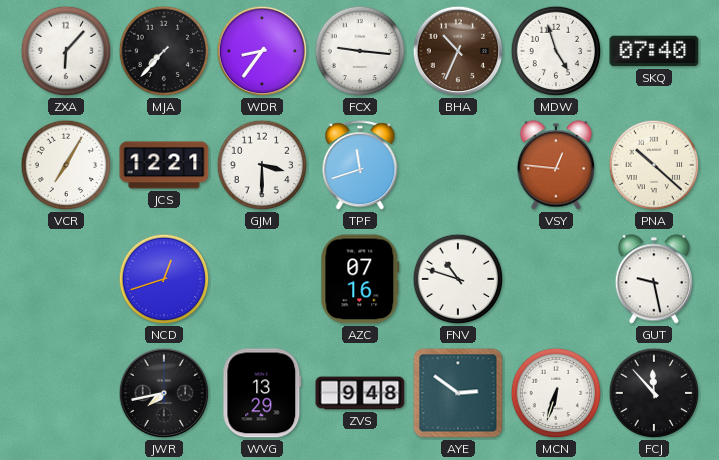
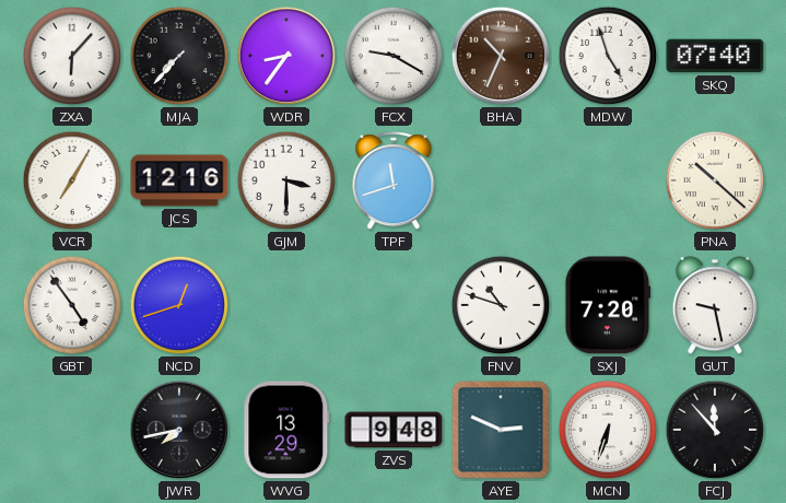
FCX: 9:16 -> 9:20 (394, 56)
JCS: 12:21 -> 12:16 (179, 180)
VSY: 12:46 -> none (556, 165)
GBT: none -> 4:54 (72, 305)
AZC: 07:16 -> none (360, 279)
SXJ: none -> 7:20 (608, 305)
AYE: 2:51 -> 2:49 (501, 430)
